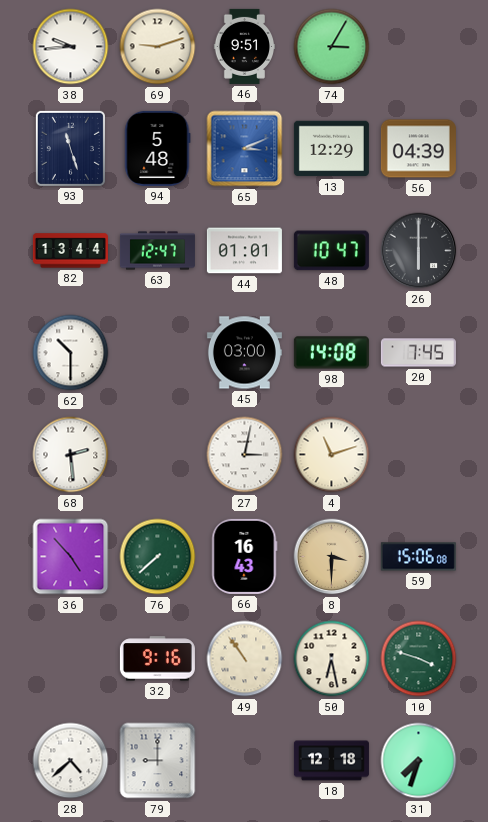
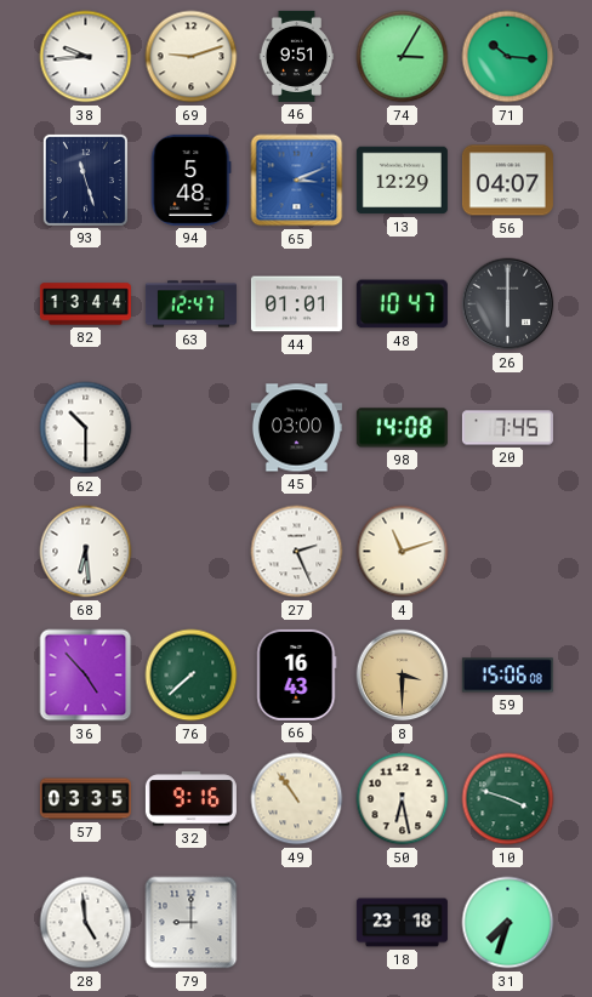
71: none -> 10:16 (508, 57)
56: 04:39 -> 04:07 (507, 181)
68: 2:29 -> 6:29 (86, 552)
27: 3:02 -> 2:26 (297, 552)
57: none -> 03:35 (85, 799)
28: 4:38 -> 4:59 (86, 923)
18: 12:18 -> 23:18 (402, 923)
